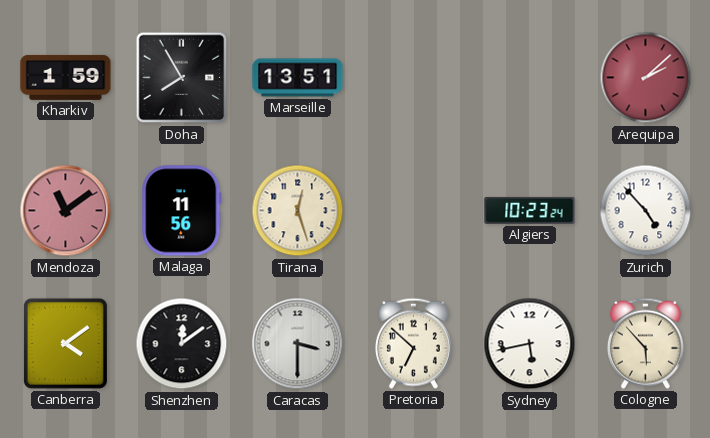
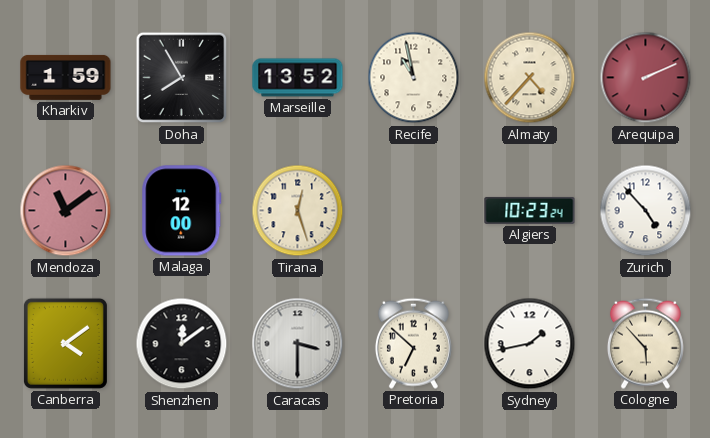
Marseille: 13:51 -> 13:52 (298, 78)
Recife: none -> 10:58 (414, 78)
Almaty: none -> 4:37 (530, 78)
Arequipa: 2:08 -> 2:11 (646, 78)
Malaga: 11:56 -> 12:00 (182, 211)
Sydney: 5:43 -> 1:43 (530, 344)
